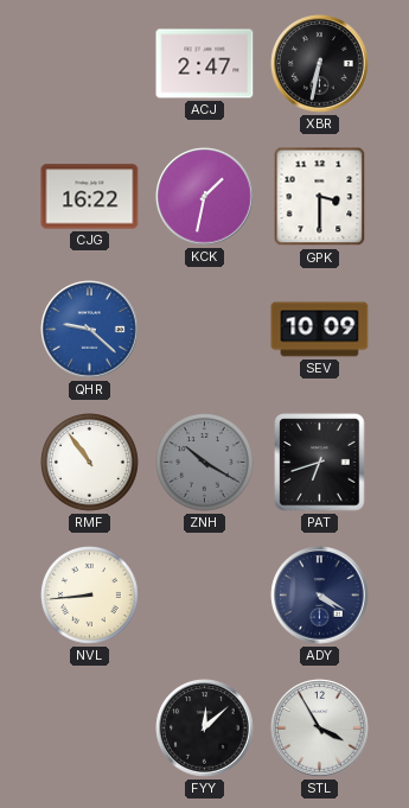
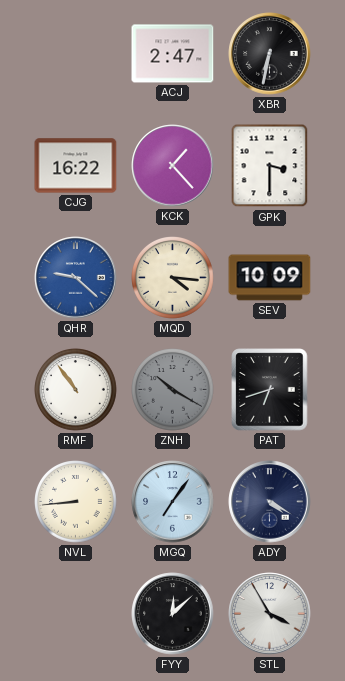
KCK: 1:32 -> 1:23 (173, 166)
MQD: none -> 4:16 (173, 278)
MGQ: none -> 7:06 (173, 502)
